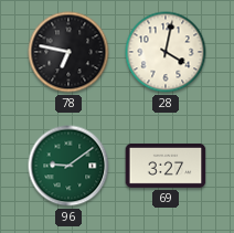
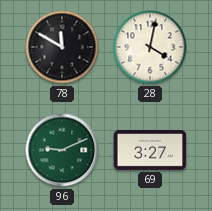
78: 6:47 -> 11:50 (62, 47)
96: 9:09 -> 9:11 (62, 150)
